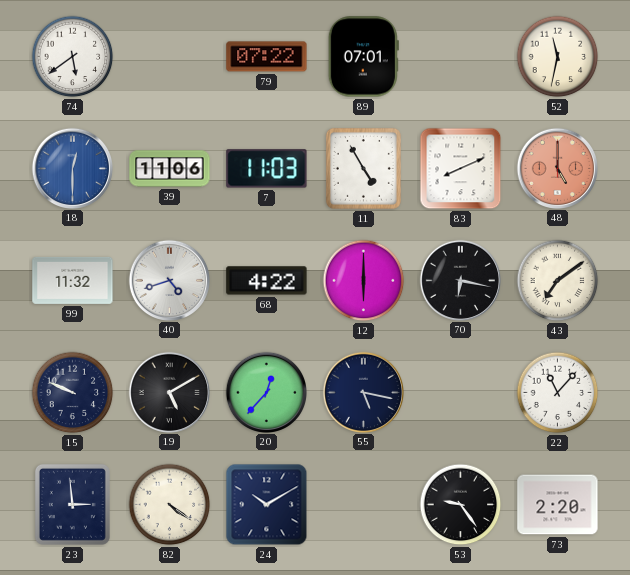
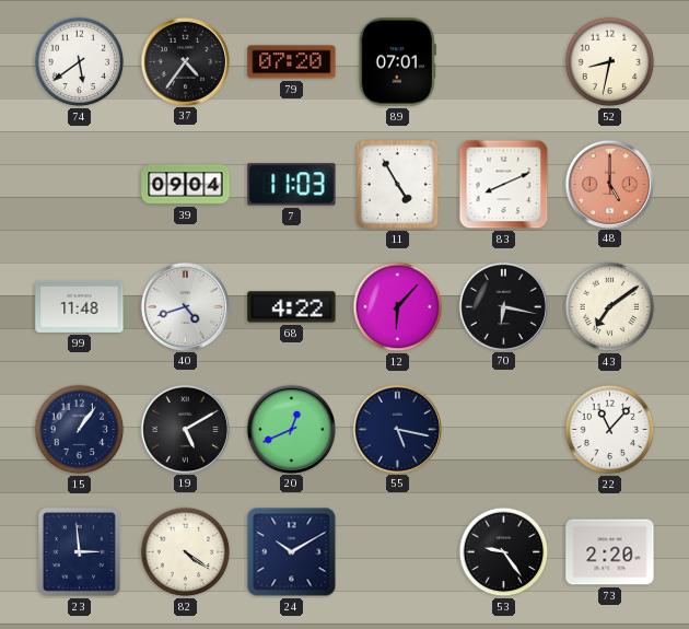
37: none -> 4:36 (185, 61)
79: 07:22 -> 07:20 (292, 62)
52: 11:32 -> 8:32 (610, 62)
18: 12:30 -> none (72, 168)
39: 11:06 -> 09:04 (186, 185)
99: 11:32 -> 11:48 (80, 306)
12: 6:00 -> 6:07 (398, 307)
15: 9:49 -> 1:06 (80, 430)
20: 12:37 -> 12:41 (291, 429)
